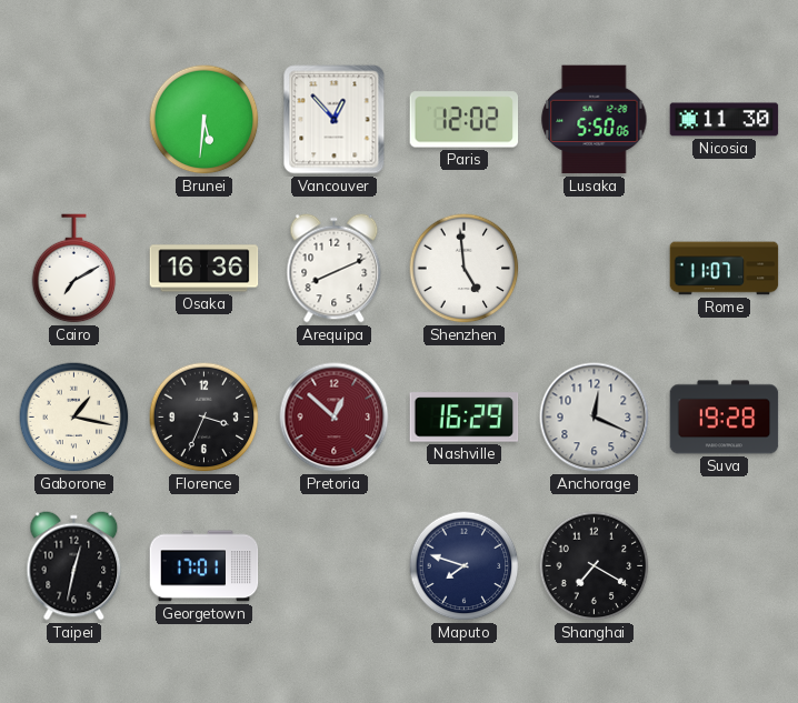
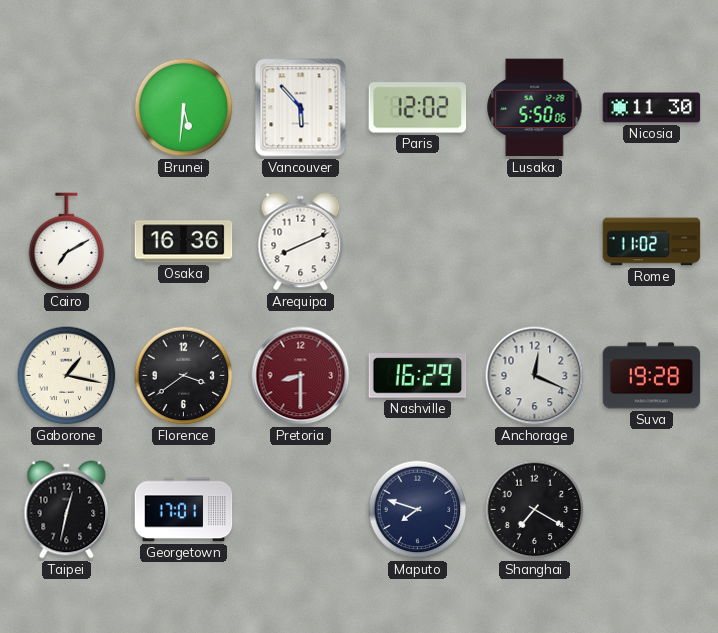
Vancouver: 12:53 -> 5:53 (301, 108)
Shenzhen: 4:59 -> none (465, 269)
Rome: 11:07 -> 11:02 (652, 242)
Florence: 3:34 -> 3:39 (184, 376)
Pretoria: 12:52 -> 8:30 (301, 376)
